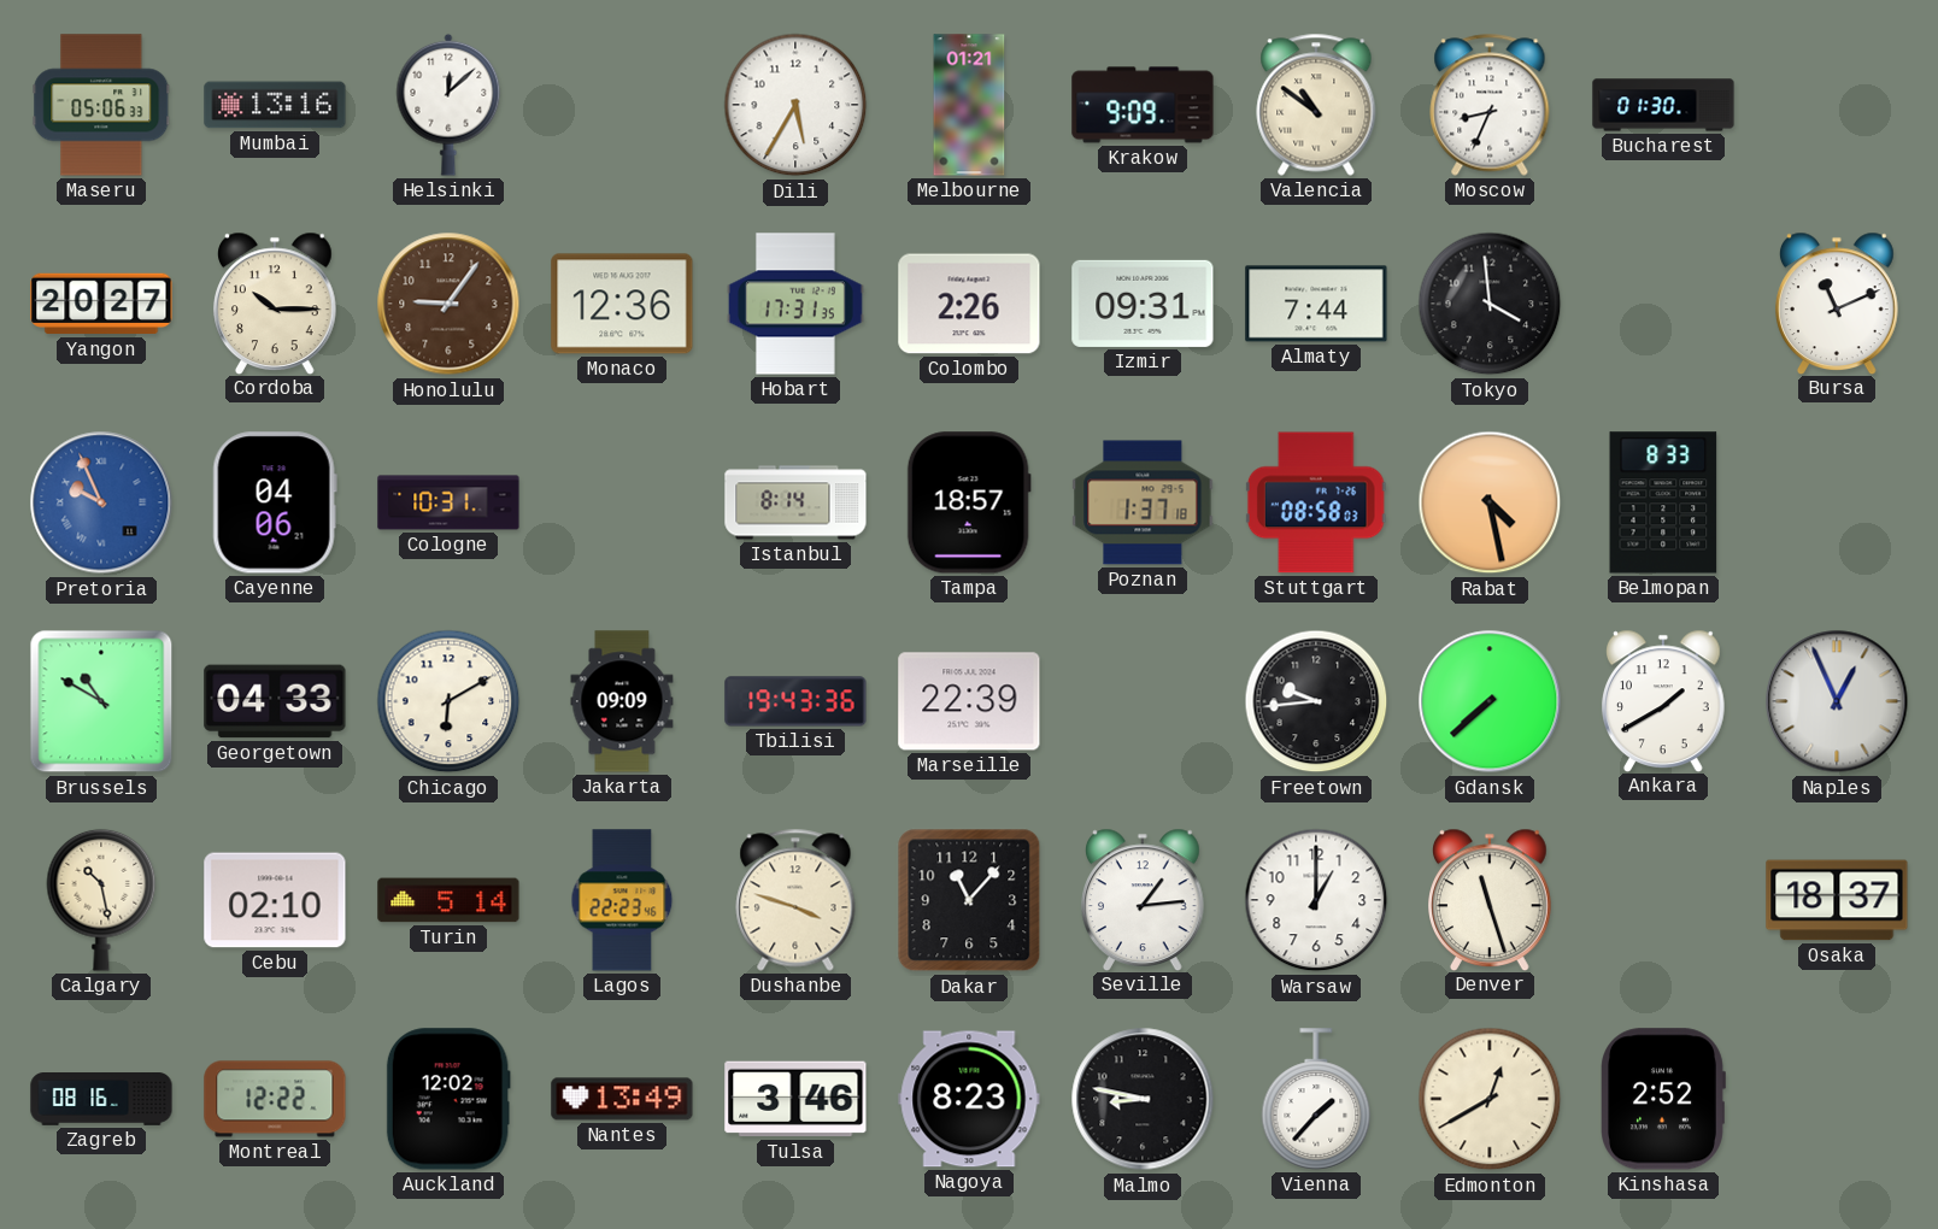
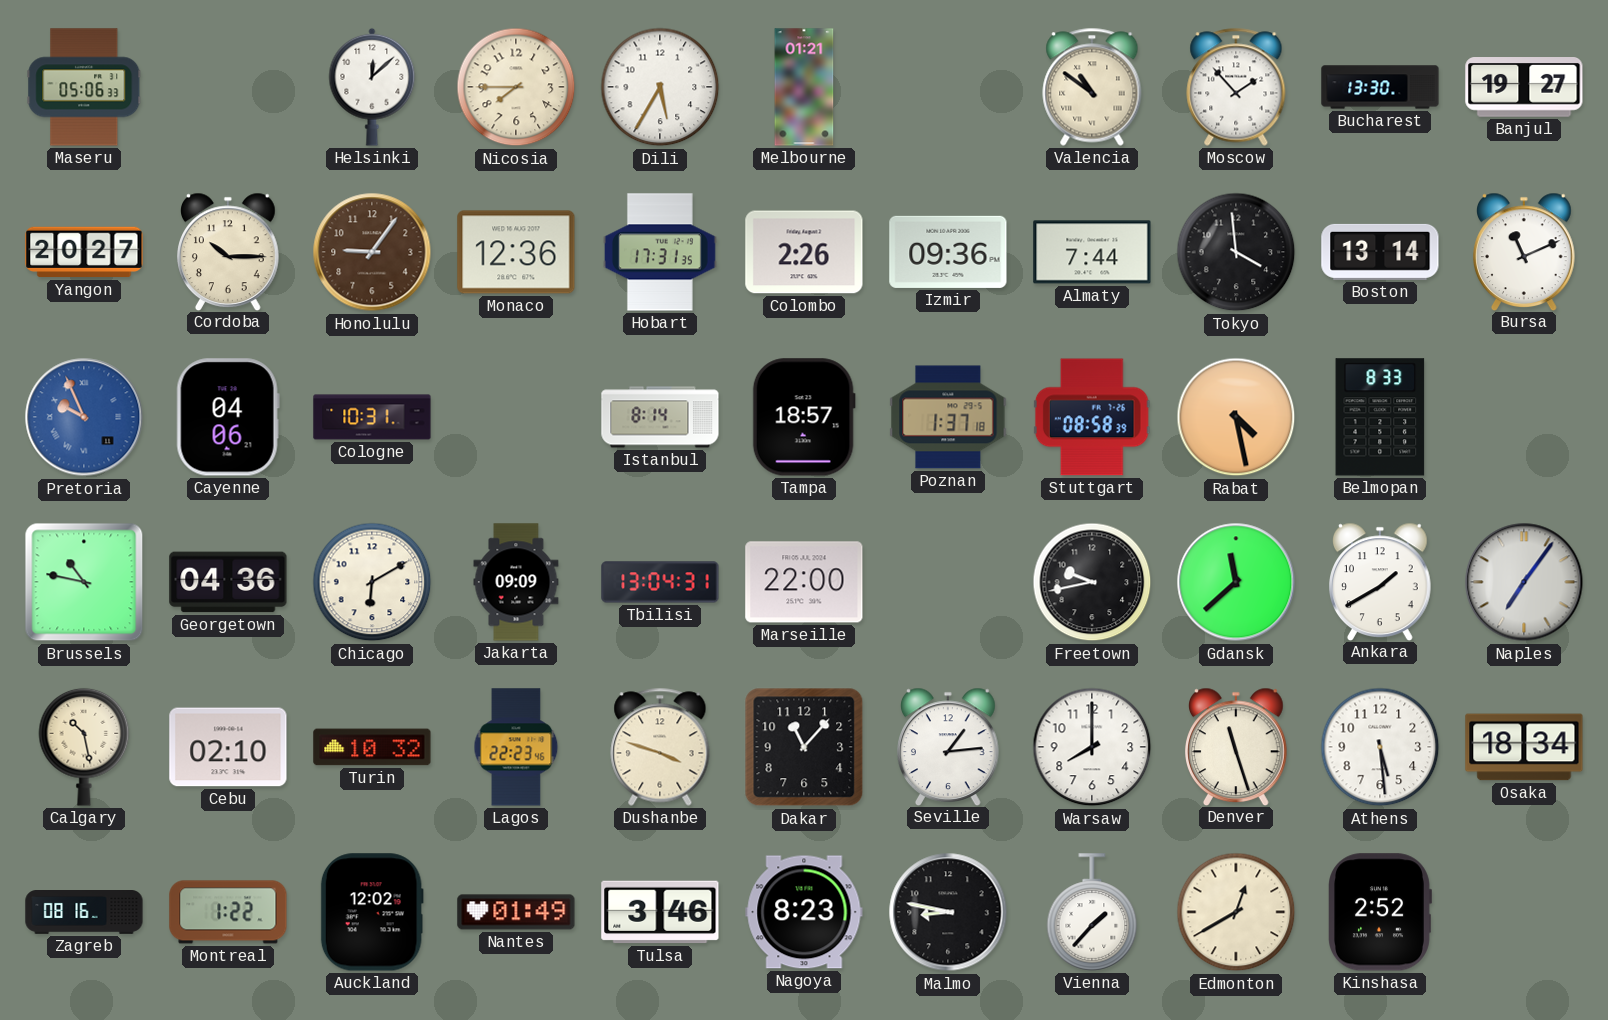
Mumbai: 13:16 -> none (275, 105)
Nicosia: none -> 7:45 (516, 87)
Krakow: 9:09 -> none (1143, 105)
Moscow: 8:34 -> 1:53 (1236, 87)
Bucharest: 01:30 -> 13:30 (1380, 87)
Banjul: none -> 19:27 (1524, 88)
Izmir: 09:31 -> 09:36 (948, 252)
Boston: none -> 13:14 (1380, 252)
Stuttgart: 08:58:03 -> 08:58:39 (1092, 417)
Brussels: 10:50 -> 10:47 (84, 582)
Georgetown: 04:33 -> 04:36 (228, 582)
Tbilisi: 19:43 -> 13:04 (660, 582)
Marseille: 22:39 -> 22:00 (804, 582)
Freetown: 9:44 -> 9:43 (1092, 582)
Gdansk: 7:38 -> 11:38 (1236, 582)
Naples: 12:56 -> 7:06 (1524, 582)
Turin: 5:14 -> 10:32 (372, 747)
Warsaw: 1:00 -> 8:00 (1092, 747)
Athens: none -> 5:29 (1380, 747)
Osaka: 18:37 -> 18:34 (1524, 747)
Montreal: 12:22 -> 1:22 (228, 912)
Nantes: 13:49 -> 01:49 (516, 912)
